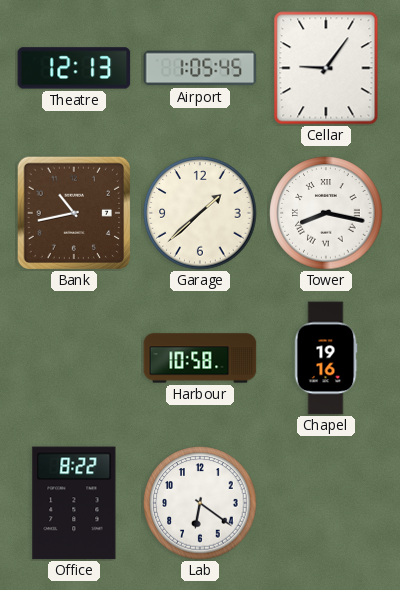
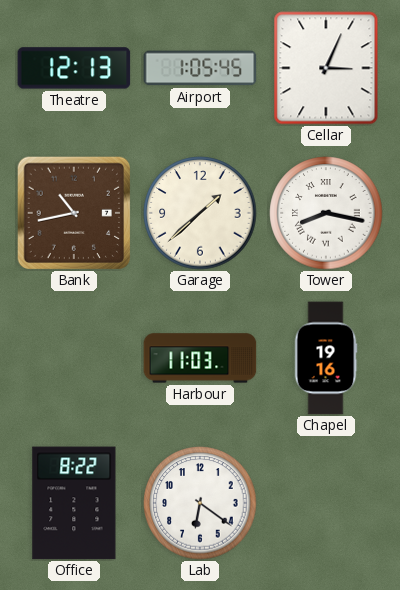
Cellar: 9:06 -> 3:04 (326, 68)
Harbour: 10:58 -> 11:03 (200, 358)
